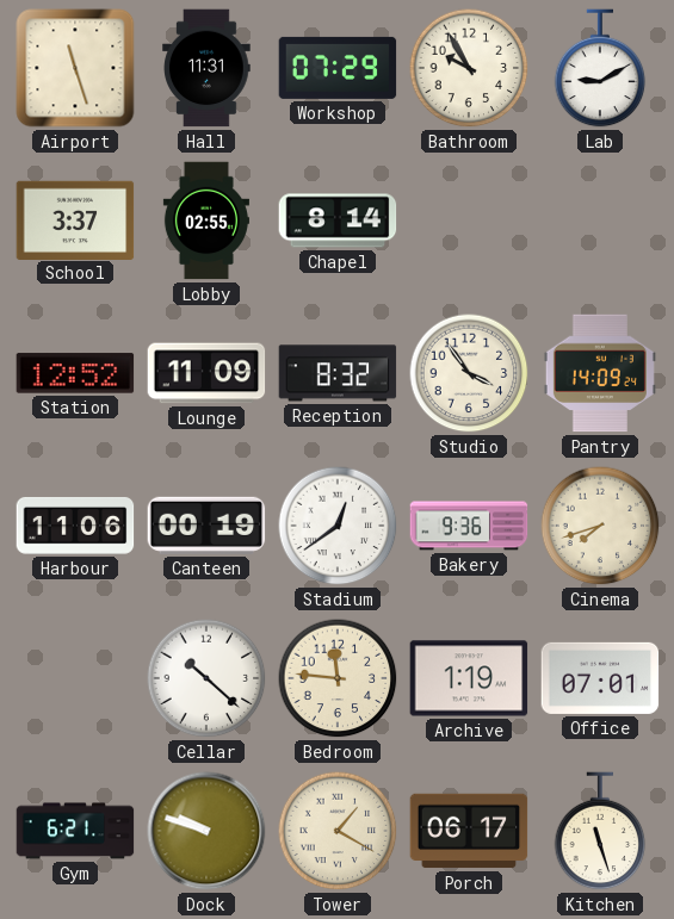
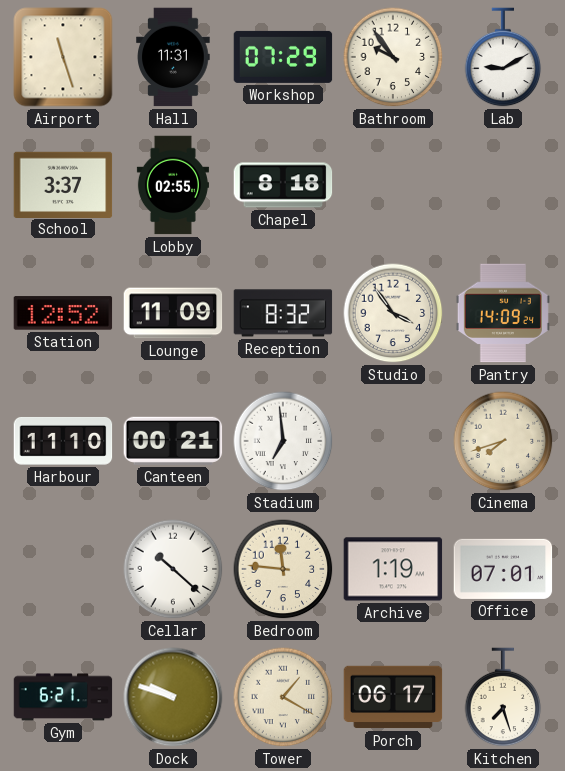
Bathroom: 9:55 -> 9:54 (393, 57)
Chapel: 8:14 -> 8:18 (283, 185)
Harbour: 11:06 -> 11:10 (63, 441)
Canteen: 00:19 -> 00:21 (173, 441)
Stadium: 12:39 -> 6:59 (283, 441)
Bakery: 9:36 -> none (469, 526)
Kitchen: 11:27 -> 7:27 (503, 697)
